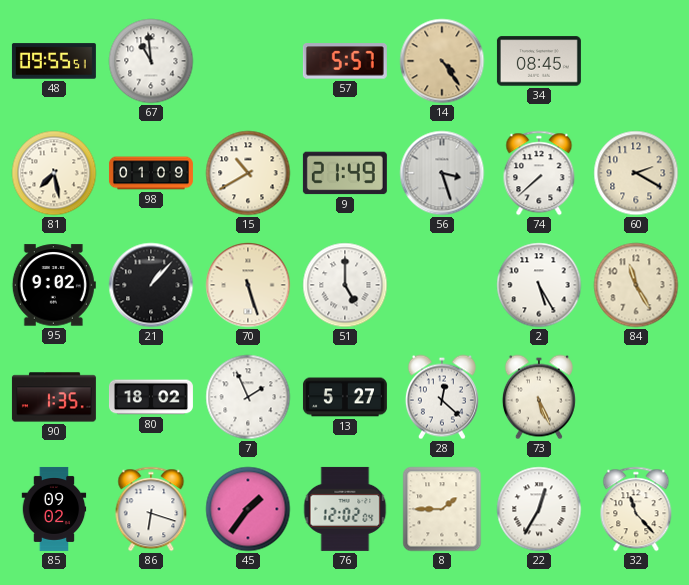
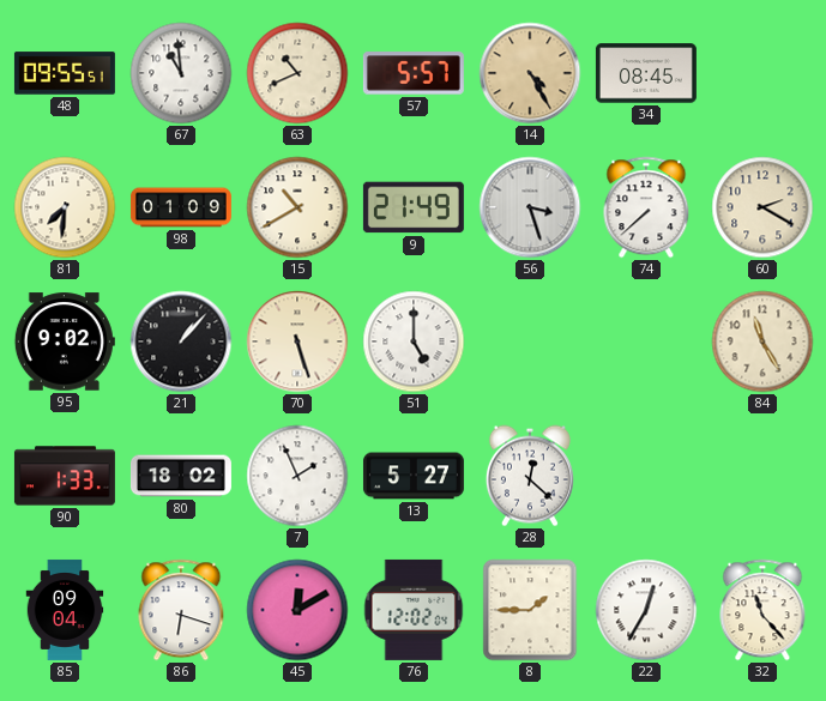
63: none -> 10:41 (297, 73)
14: 4:24 -> 4:25 (530, 73)
81: 7:28 -> 7:31 (65, 207)
2: 5:25 -> none (539, 285)
90: 1:35 -> 1:33 (65, 476)
73: 5:26 -> none (539, 397)
85: 09:02 -> 09:04 (65, 610)
45: 1:36 -> 12:10 (297, 610)
